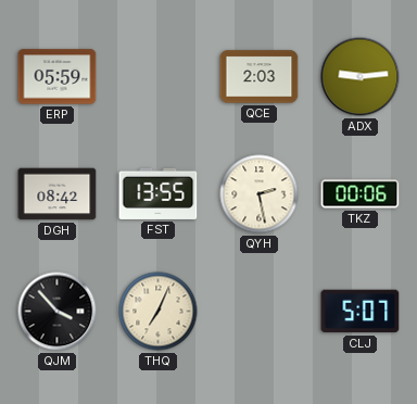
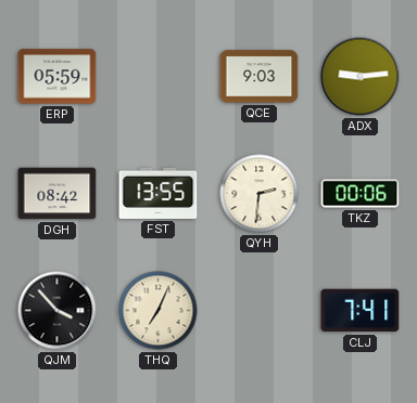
QCE: 2:03 -> 9:03 (260, 77)
QYH: 2:28 -> 2:31 (260, 194)
CLJ: 5:07 -> 7:41 (361, 311)
